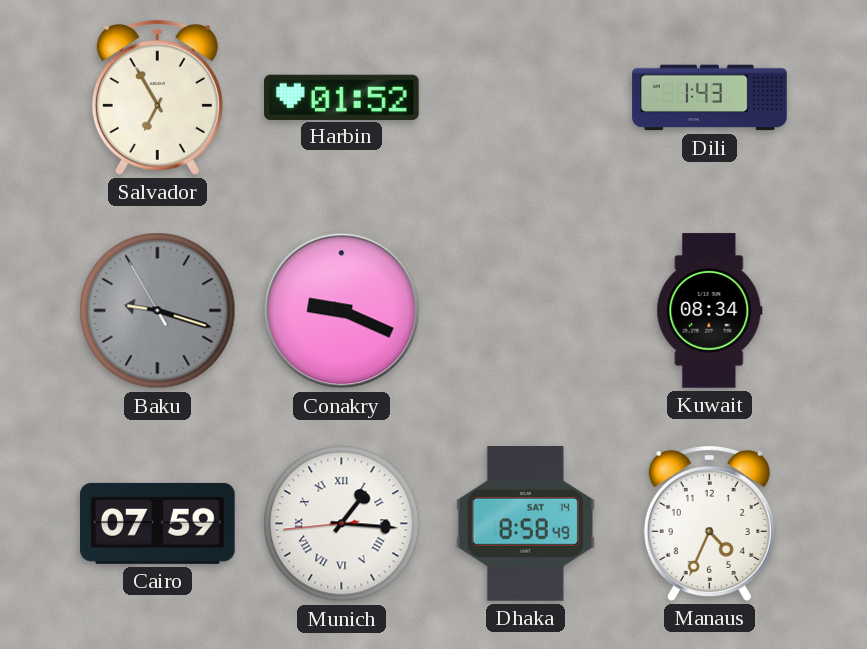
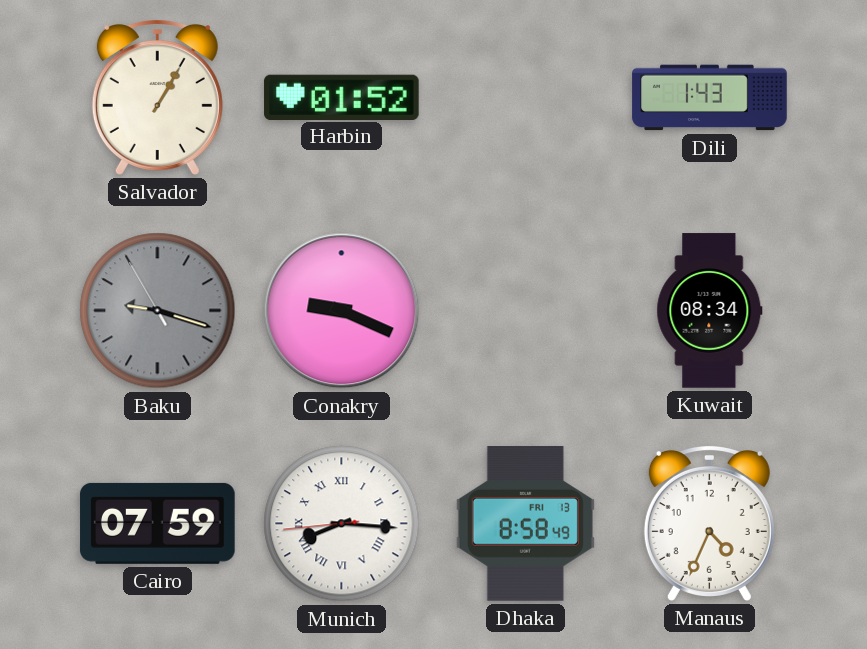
Salvador: 6:55 -> 1:05 (157, 97)
Munich: 1:15 -> 8:15 (342, 524)
Dhaka date: SAT 14 -> FRI 13 (525, 524)
